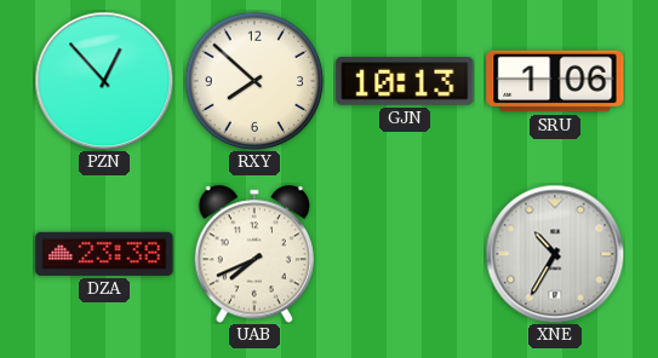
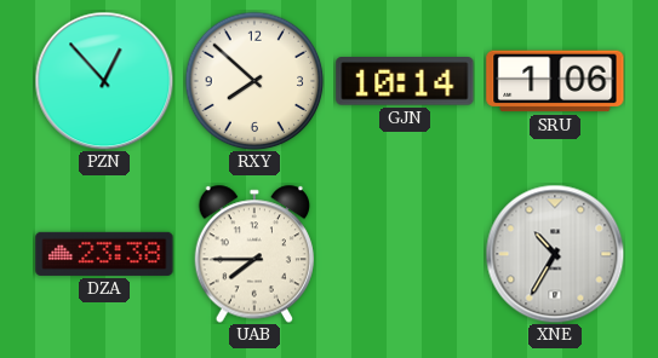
GJN: 10:13 -> 10:14 (405, 81)
UAB: 7:41 -> 7:45 (253, 254)
